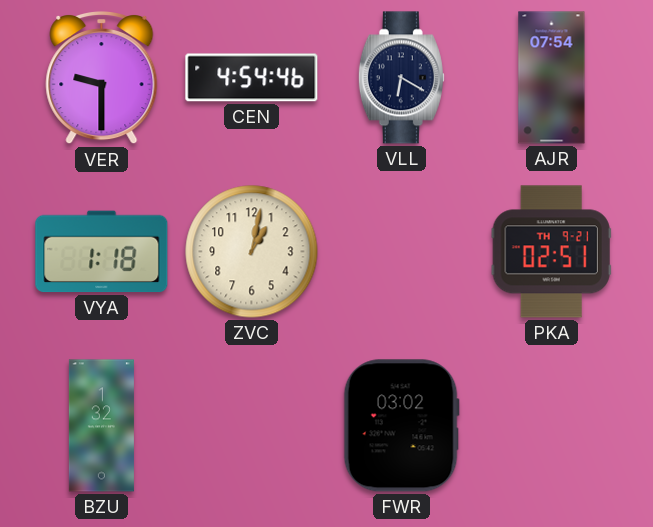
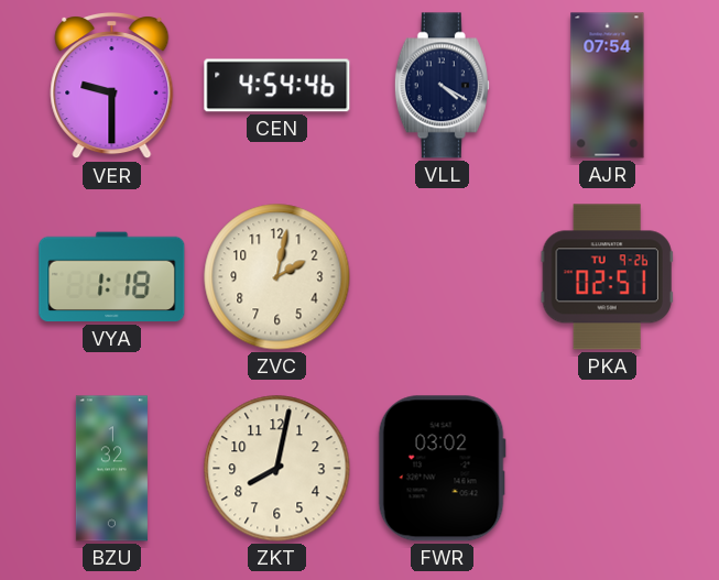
VLL: 6:20 -> 4:20 (442, 86)
ZVC: 1:02 -> 2:02 (277, 277)
PKA date: TH 9-21 -> TU 9-26 (607, 277)
ZKT: none -> 8:02 (277, 469)
